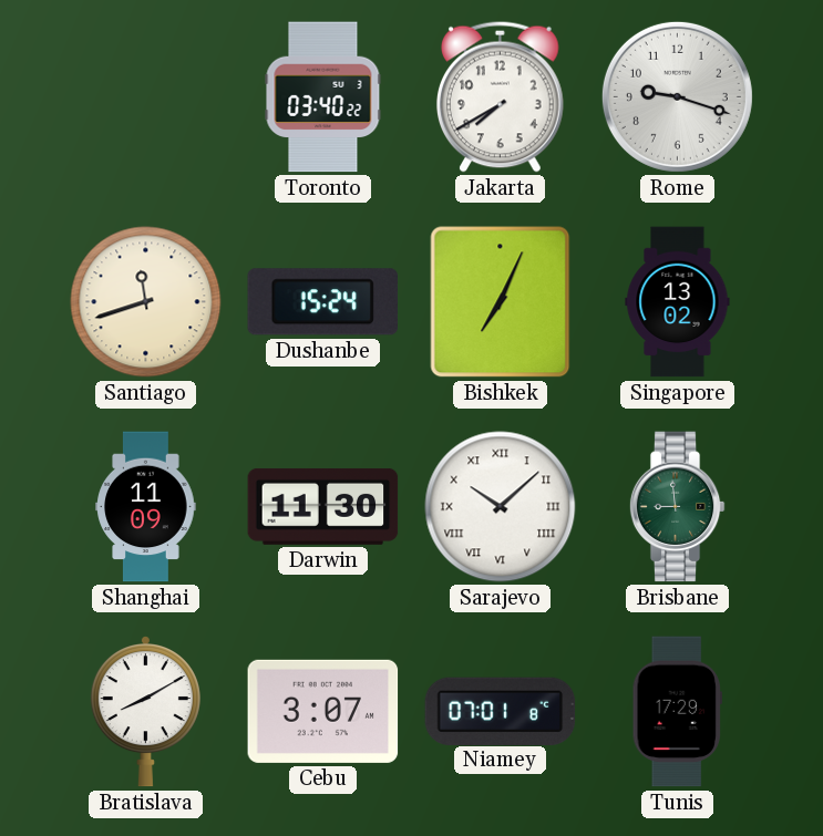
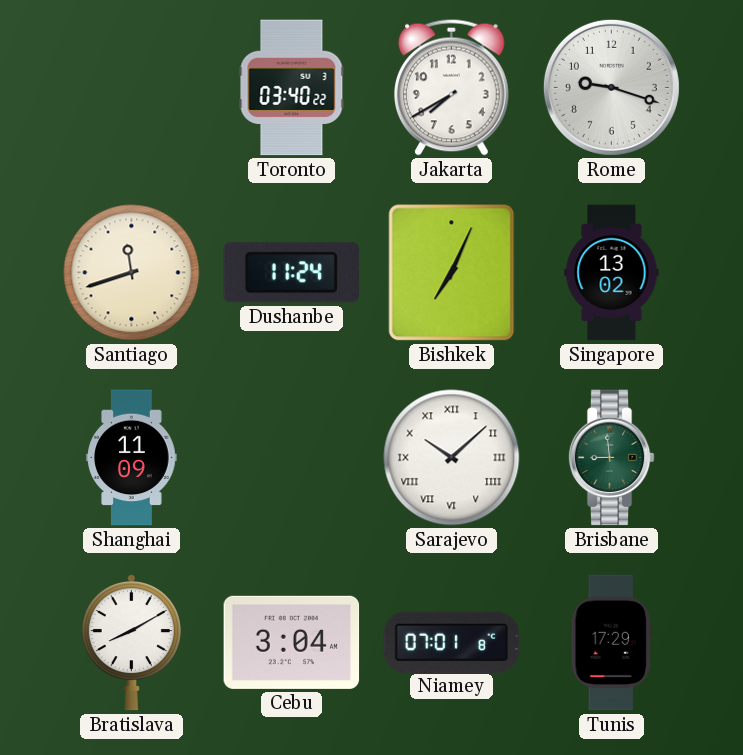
Dushanbe: 15:24 -> 11:24 (291, 273)
Darwin: 11:30 -> none (323, 506)
Cebu: 3:07 -> 3:04 (292, 642)
